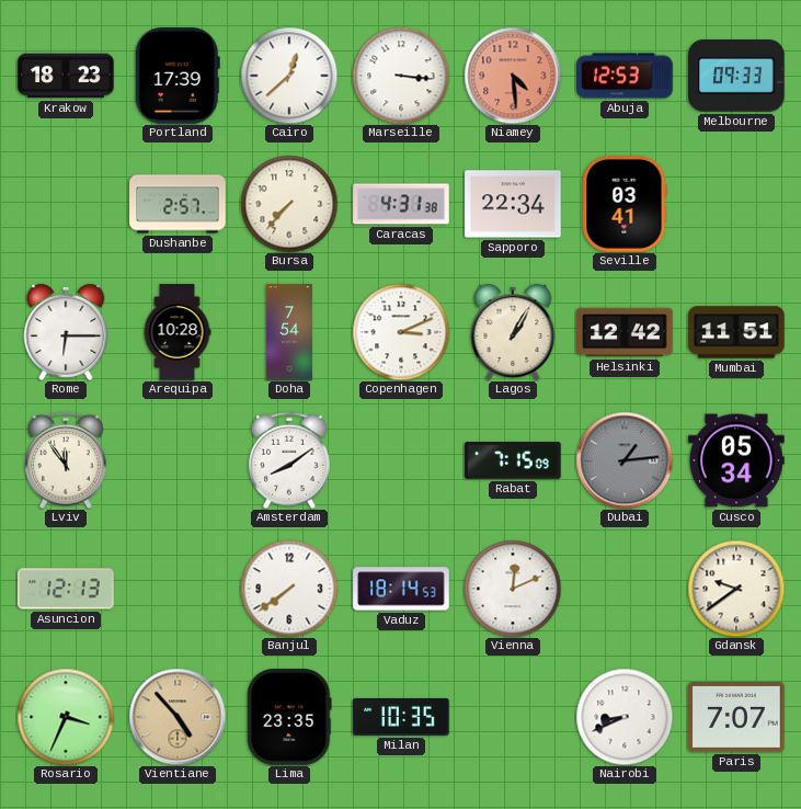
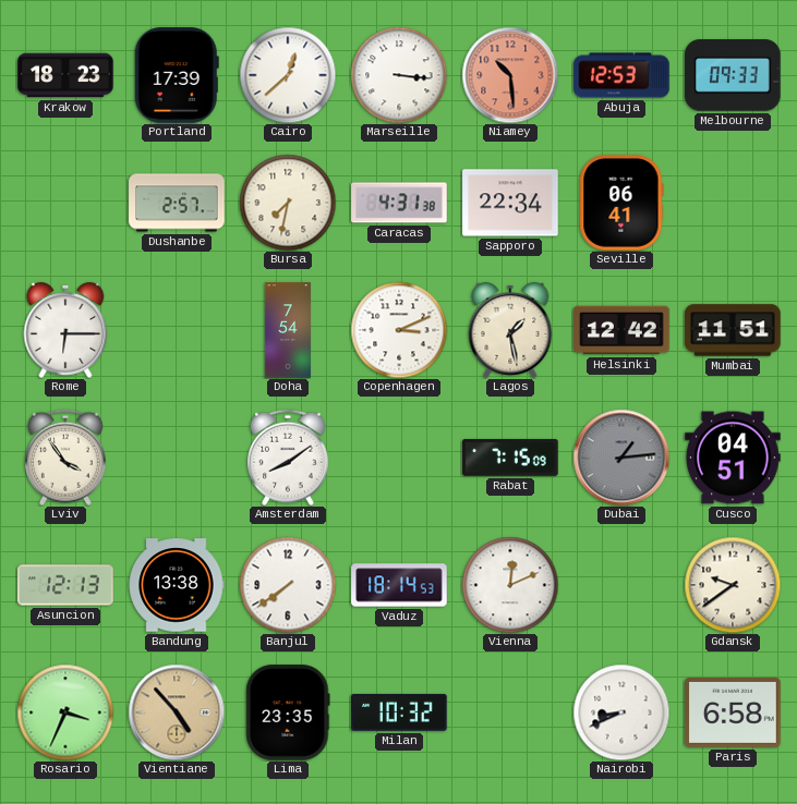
Niamey: 4:29 -> 10:29 (510, 75)
Bursa: 7:37 -> 7:32 (288, 203)
Seville: 03:41 -> 06:41 (621, 203)
Arequipa: 10:28 -> none (178, 332)
Lagos: 1:05 -> 1:28 (510, 330)
Lviv: 11:54 -> 3:54 (67, 458)
Cusco: 05:34 -> 04:51 (733, 458)
Bandung: none -> 13:38 (177, 585)
Milan: 10:35 -> 10:32 (399, 712)
Paris: 7:07 -> 6:58 (733, 712)
